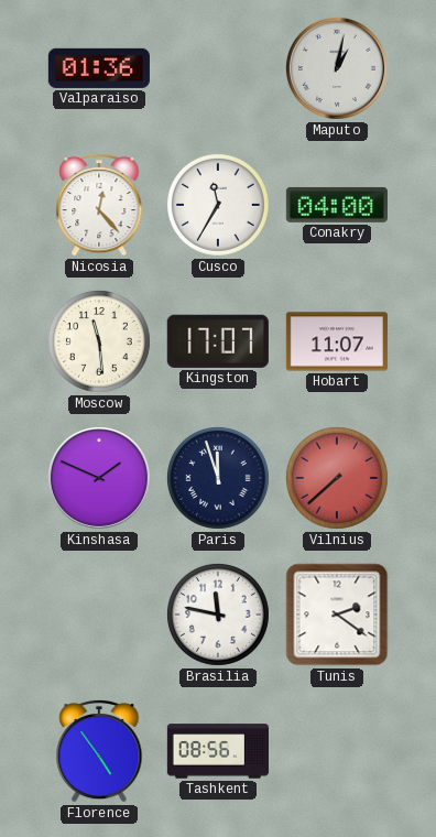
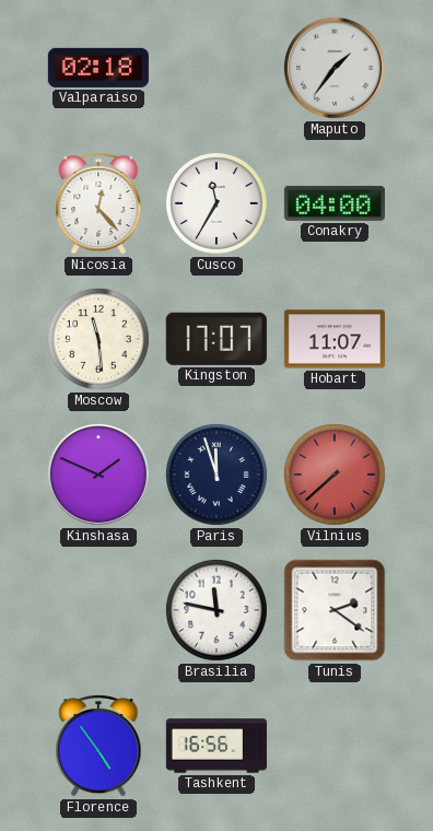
Valparaiso: 01:36 -> 02:18 (98, 68)
Maputo: 1:02 -> 1:36 (335, 68)
Tashkent: 08:56 -> 16:56 (216, 746)
